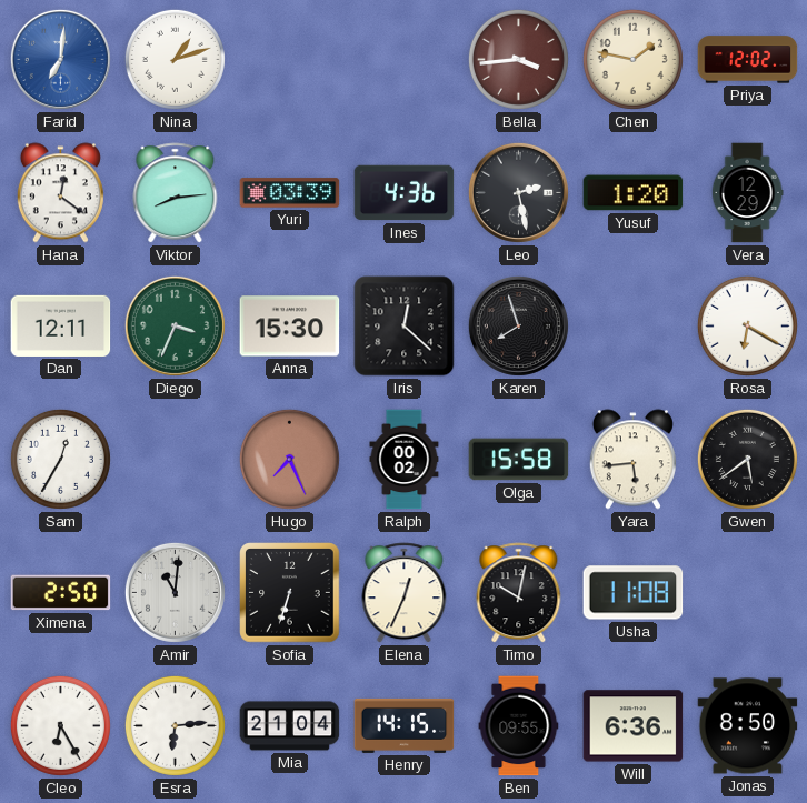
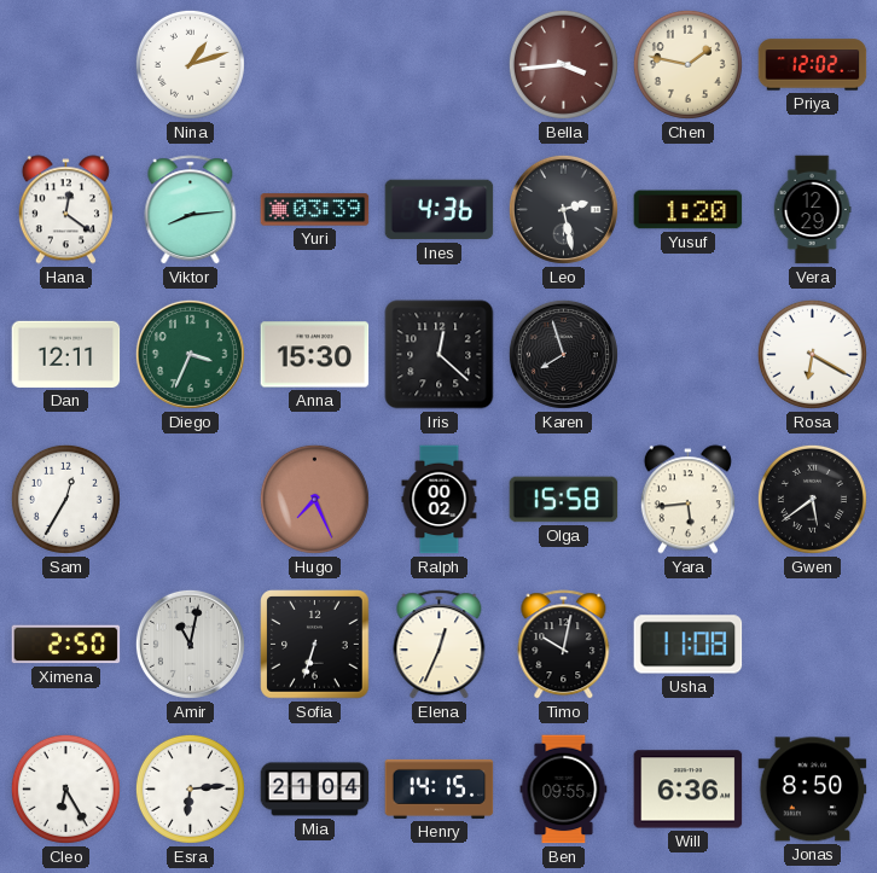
Farid: 7:01 -> none (60, 59)
Amir: 11:01 -> 11:02 (190, 644)
